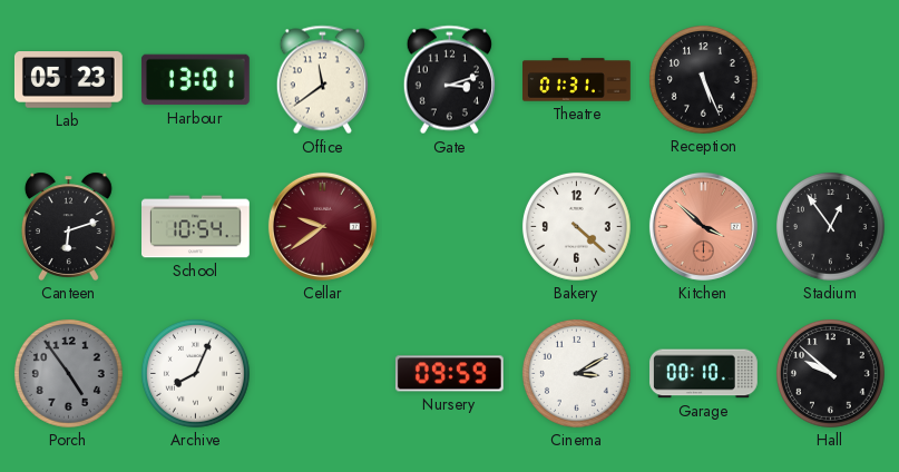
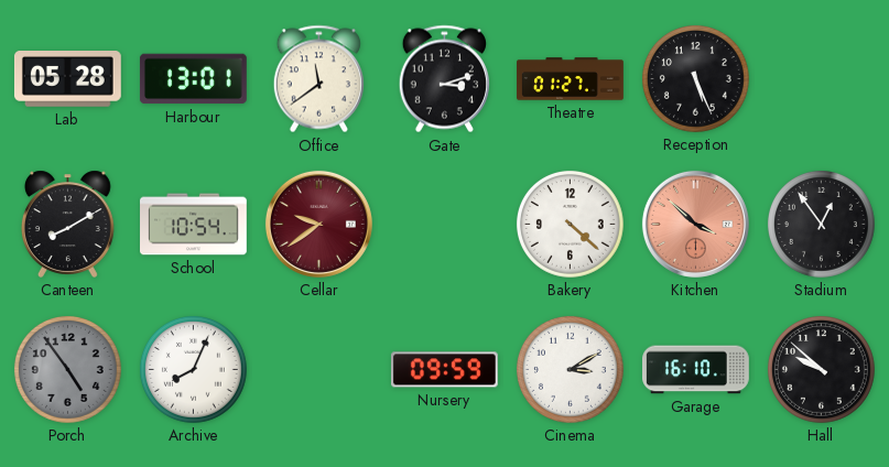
Lab: 05:23 -> 05:28 (67, 79)
Theatre: 01:31 -> 01:27 (571, 79)
Canteen: 6:12 -> 8:10 (67, 224)
Garage: 00:10 -> 16:10 (696, 370)
